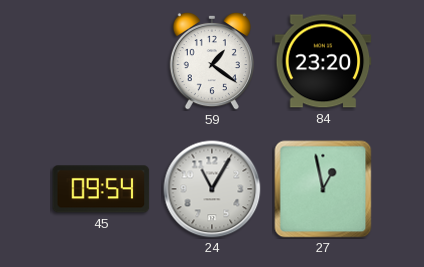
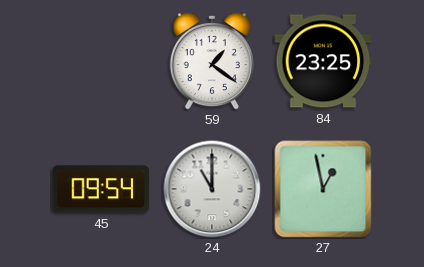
84: 23:20 -> 23:25 (323, 61)
24: 11:05 -> 11:00 (212, 189)
